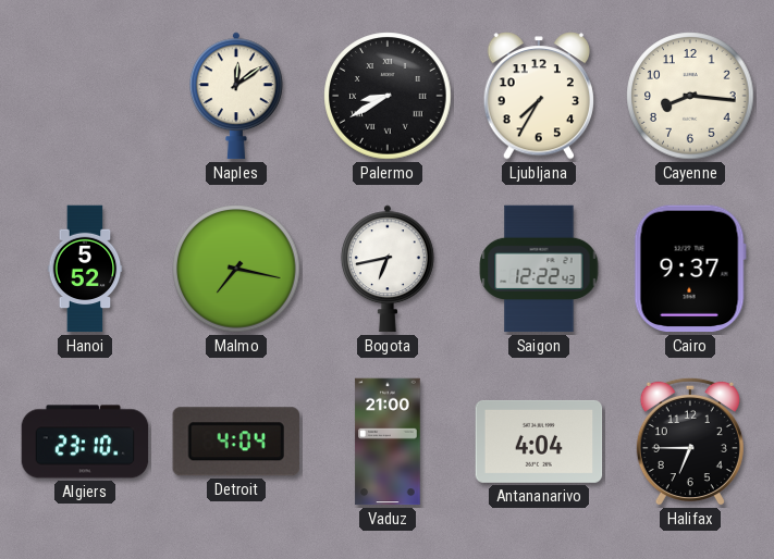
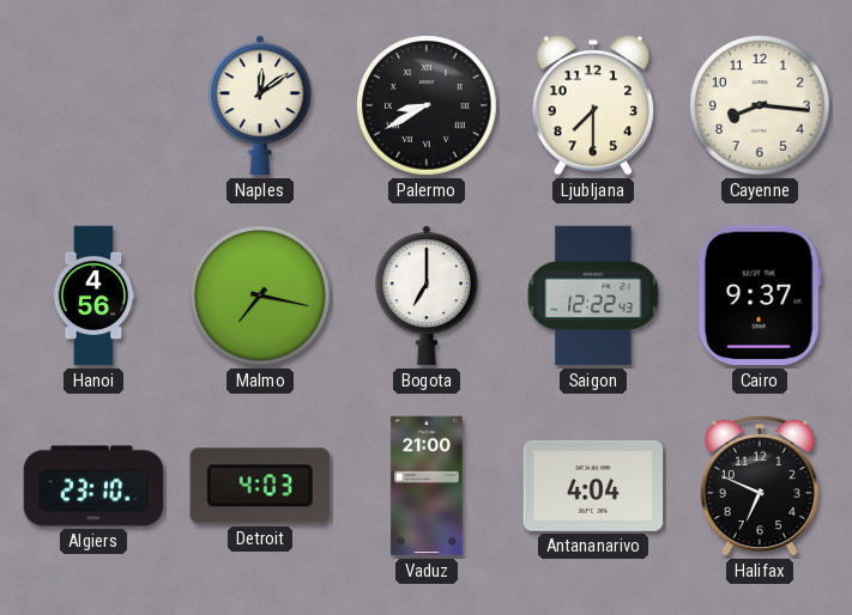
Ljubljana: 7:35 -> 7:30 (592, 105)
Hanoi: 5:52 -> 4:56 (93, 296)
Bogota: 6:43 -> 7:00 (427, 296)
Detroit: 4:04 -> 4:03 (260, 486)
Halifax: 6:45 -> 6:49 (760, 486)
